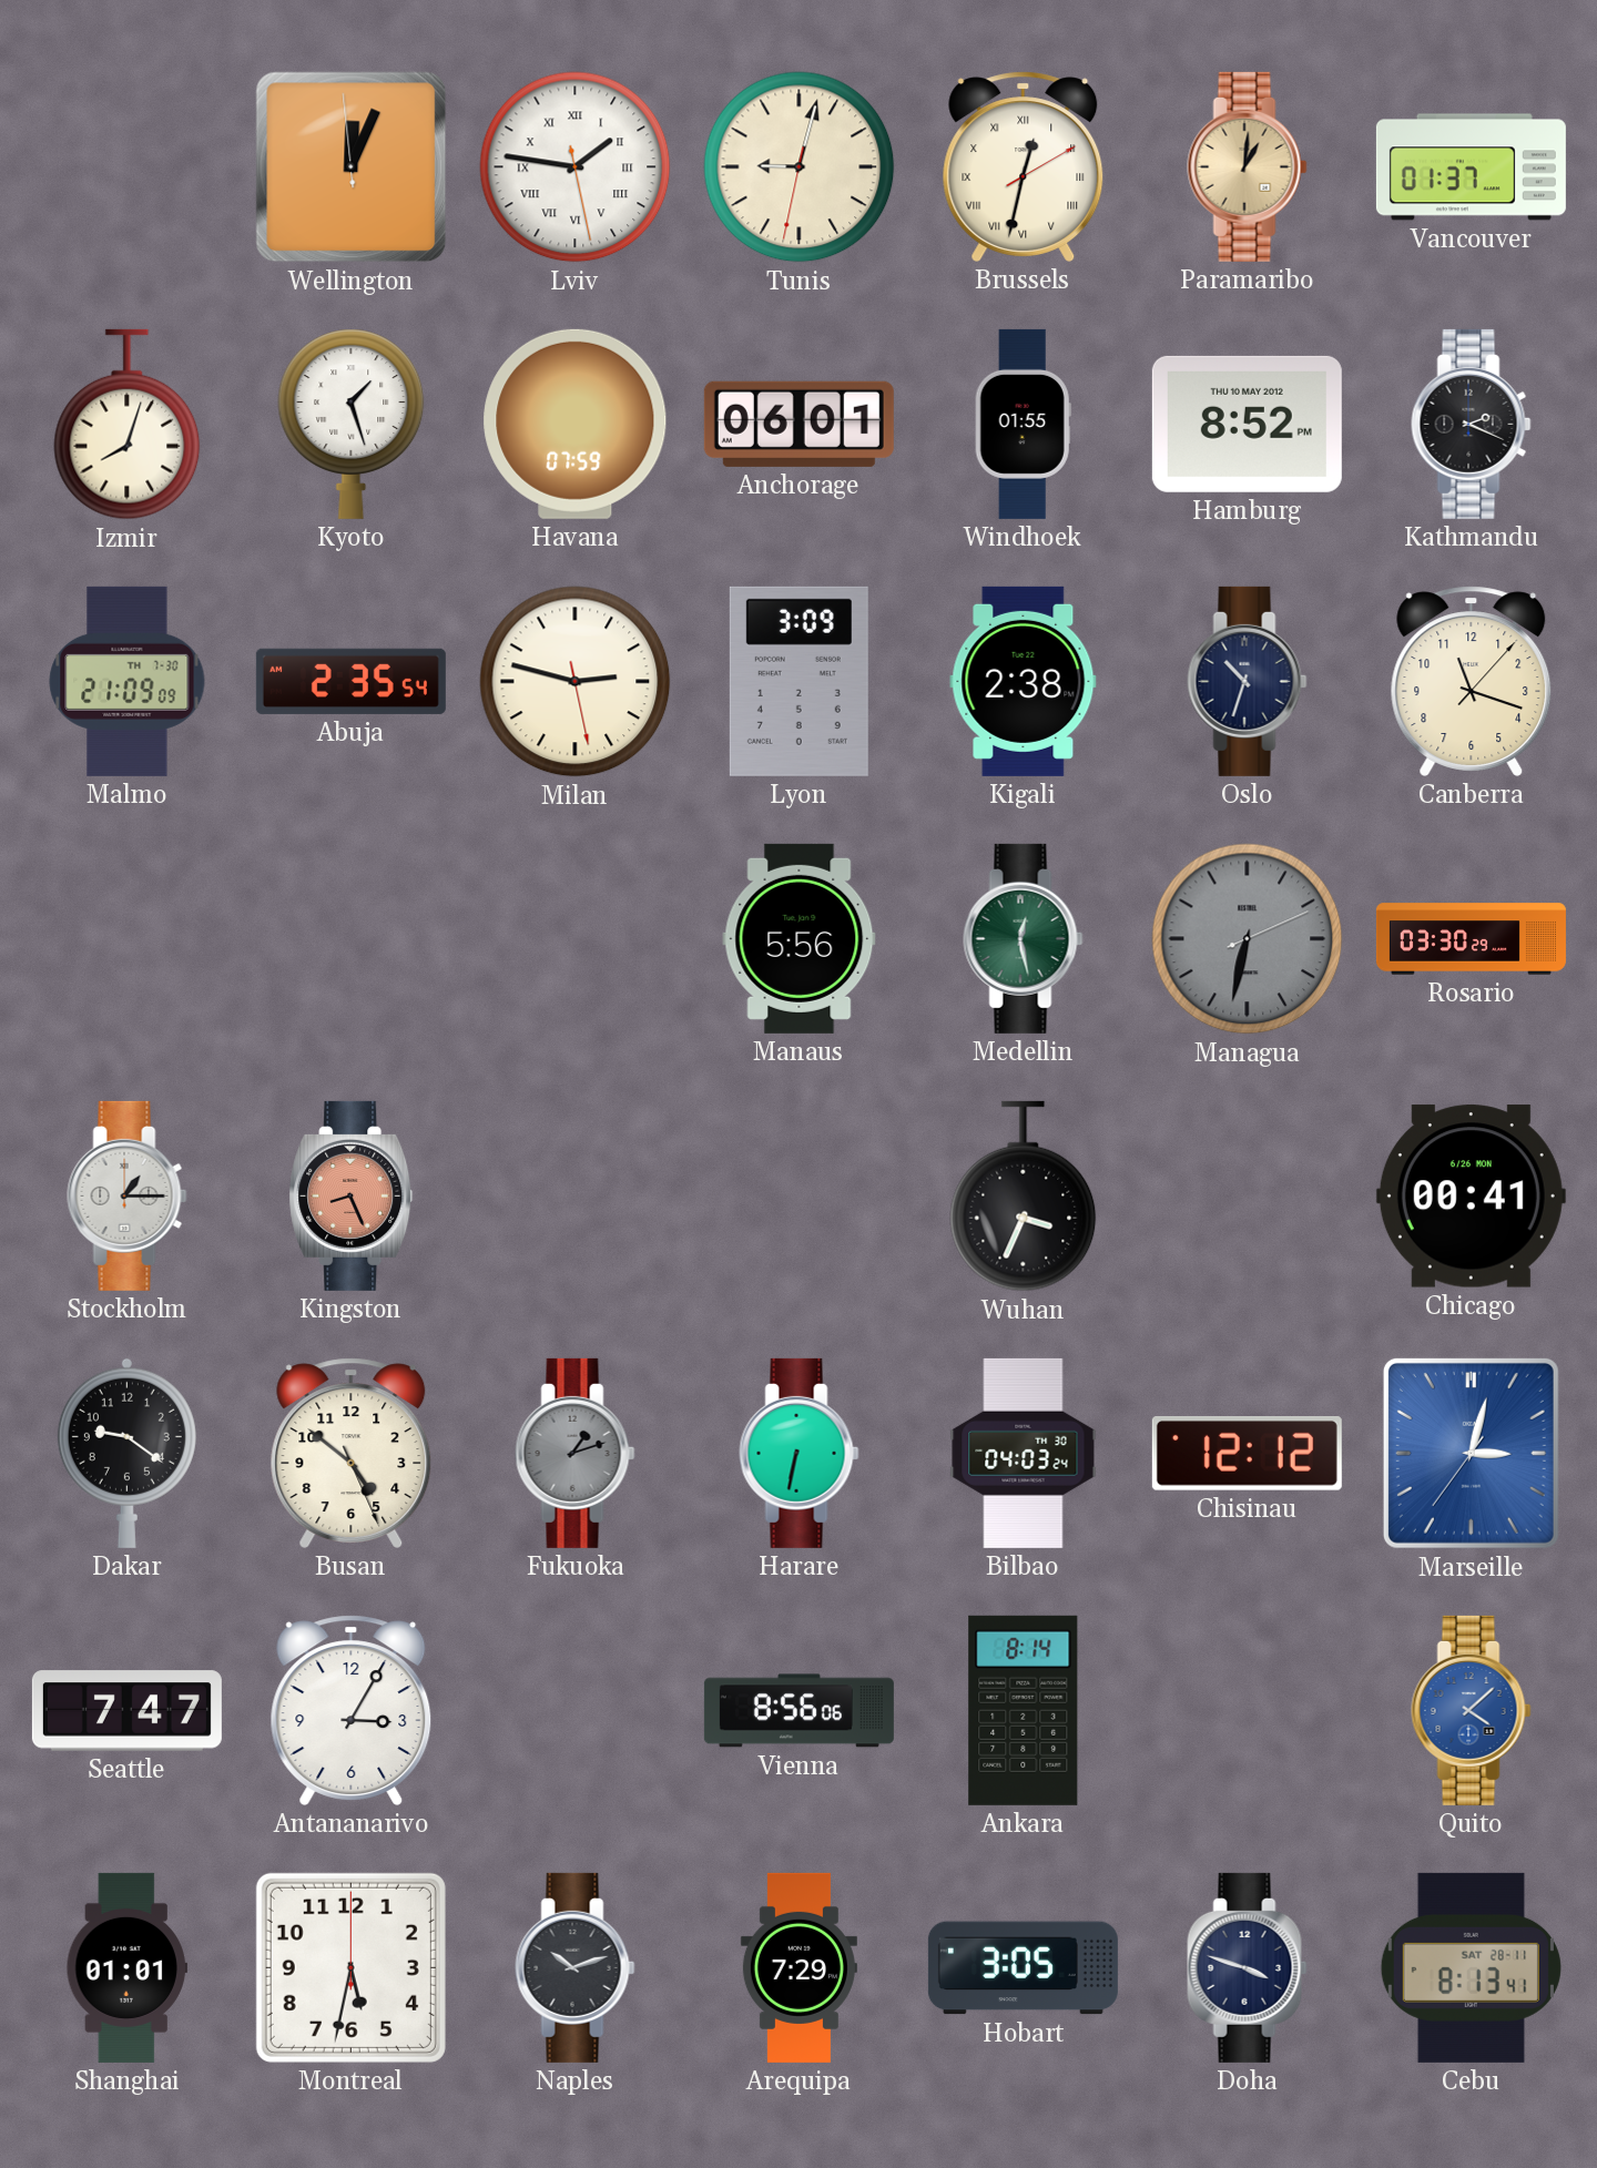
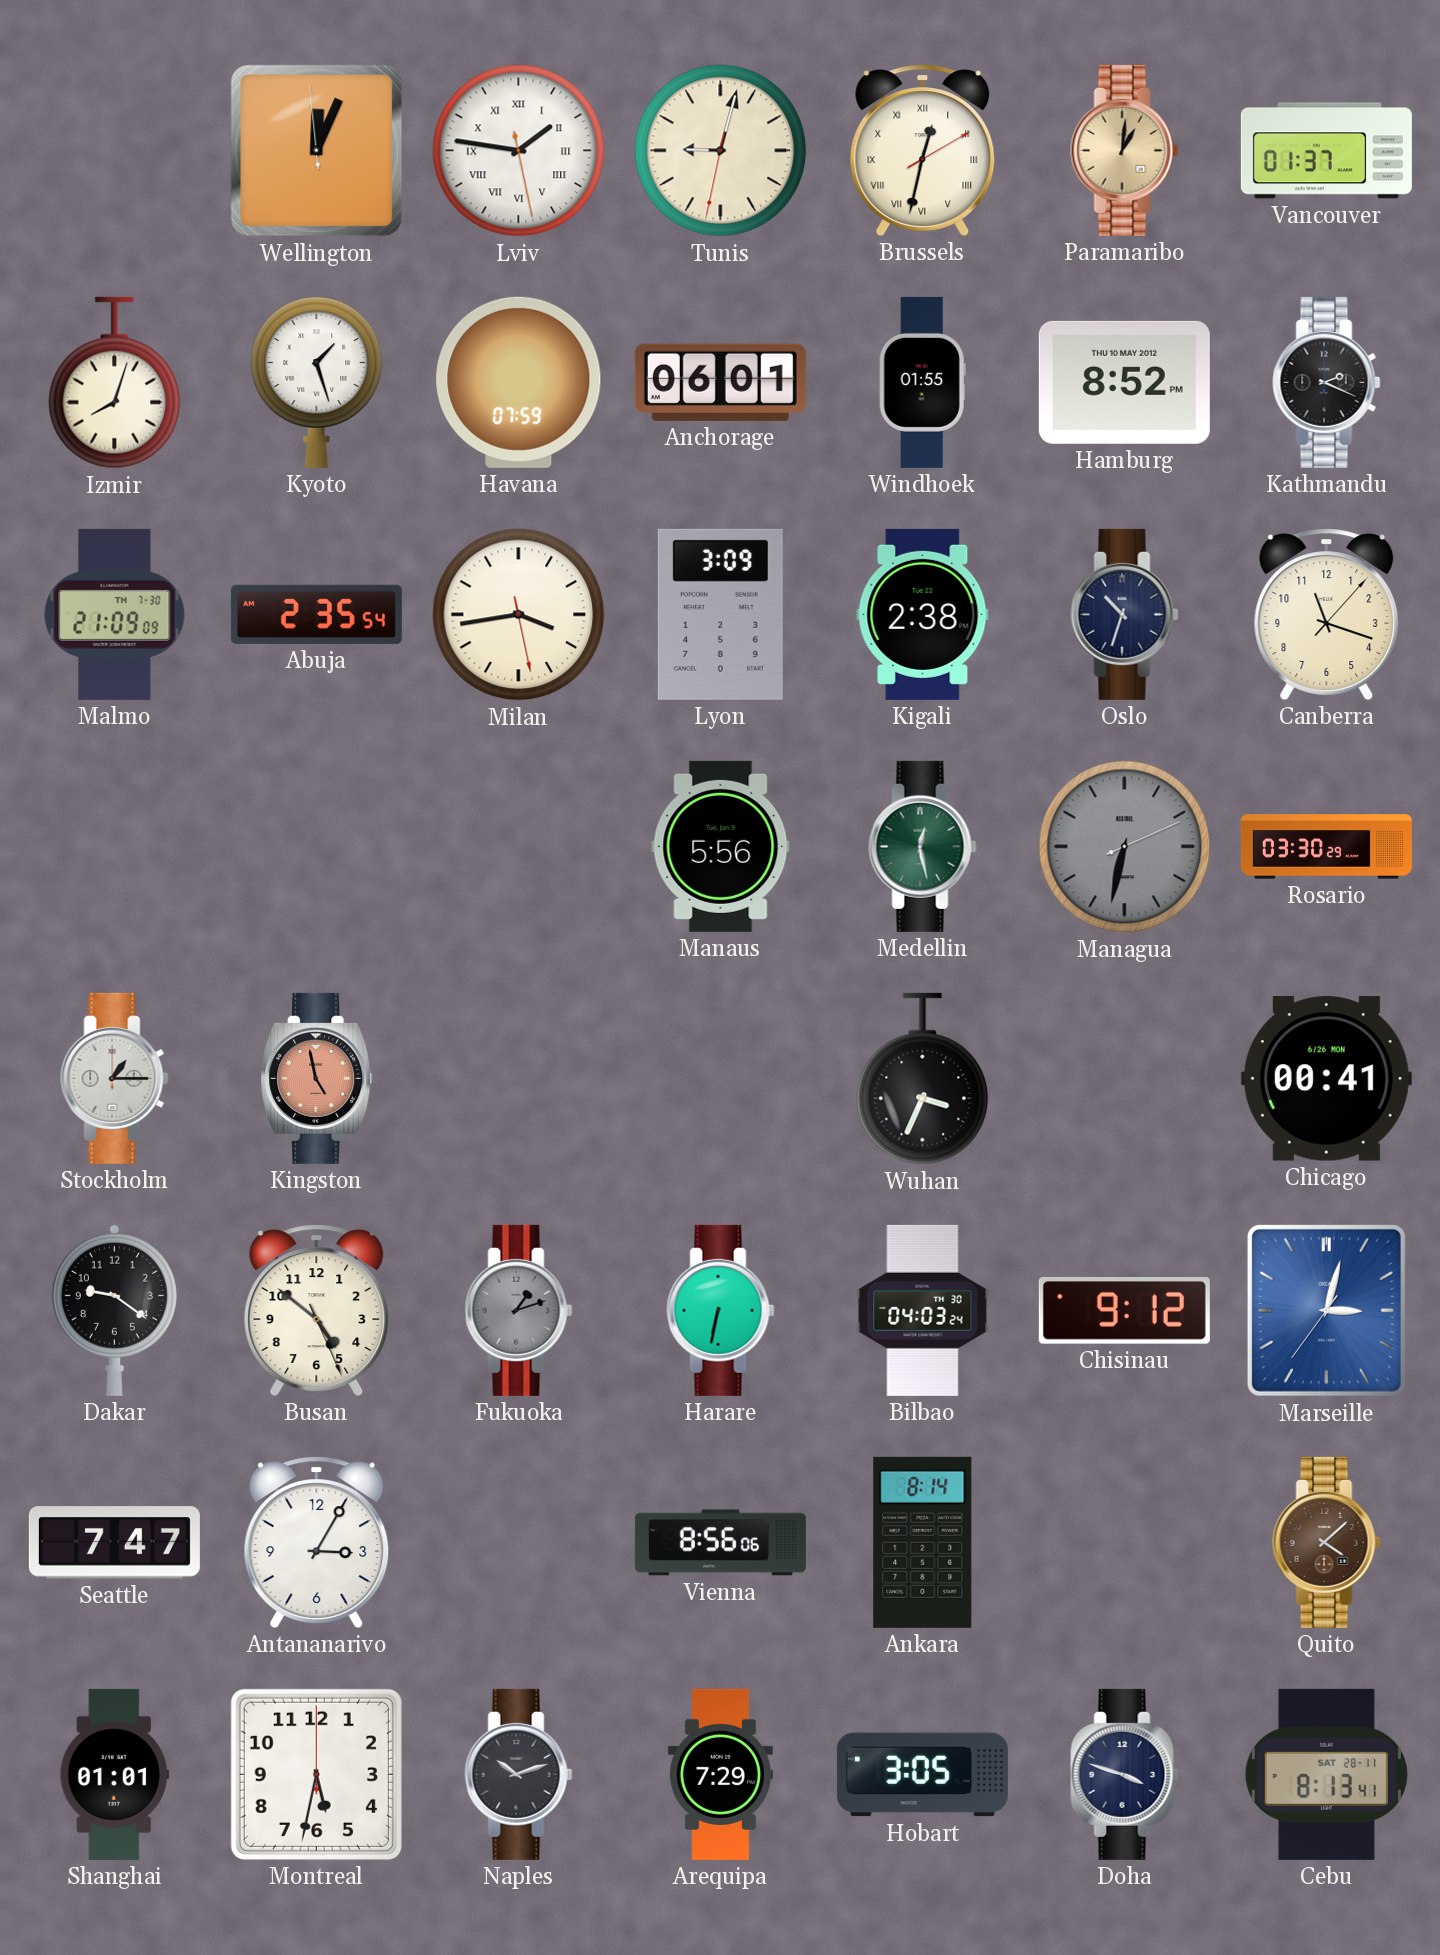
Milan: 2:47 -> 3:43 (519, 615)
Kingston: 8:26 -> 4:58 (317, 1078)
Chisinau: 12:12 -> 9:12 (1124, 1311)
Quito dial: blue -> brown (1327, 1542)
